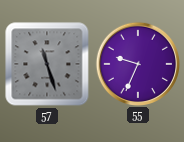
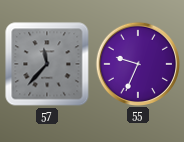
57: 11:27 -> 11:37 (47, 64)
